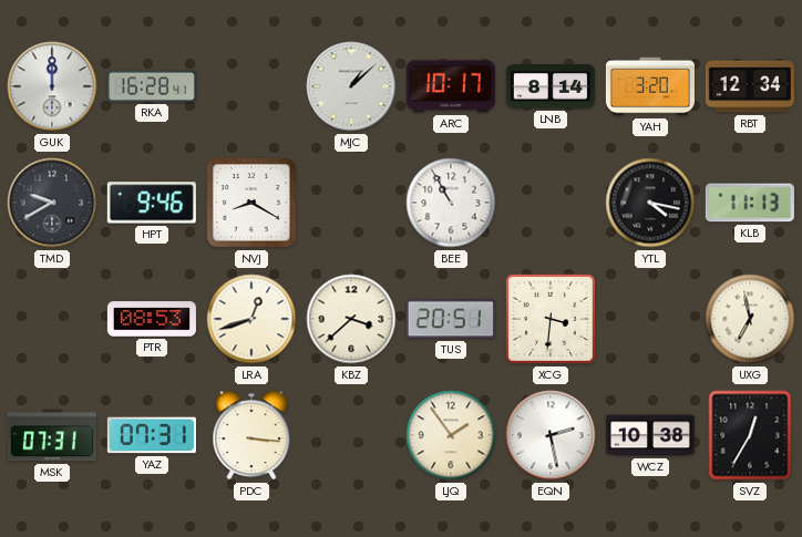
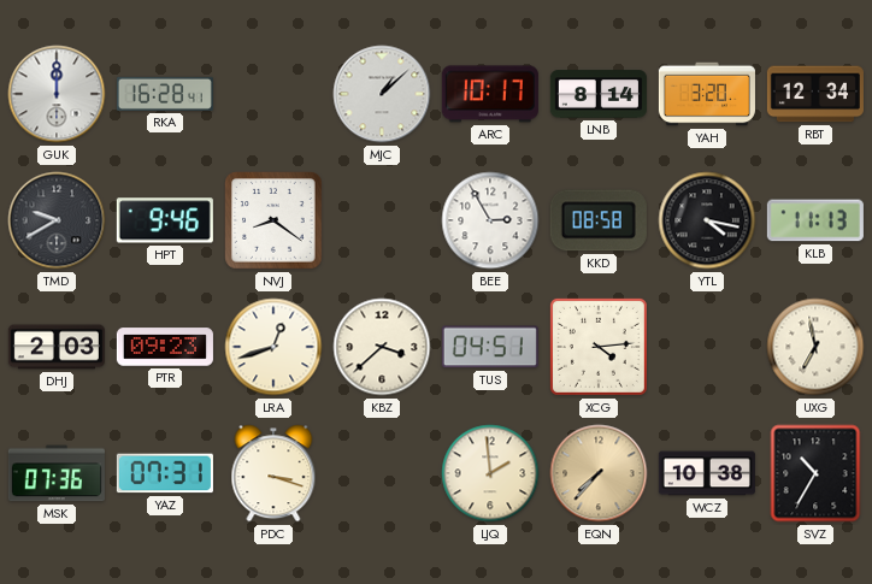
NVJ: 8:20 -> 8:21 (273, 220)
BEE: 10:55 -> 2:55 (490, 220)
KKD: none -> 08:58 (599, 220)
DHJ: none -> 2:03 (57, 347)
PTR: 08:53 -> 09:23 (165, 347)
TUS: 20:51 -> 04:51 (490, 347)
XCG: 3:31 -> 4:14 (599, 347)
MSK: 07:31 -> 07:36 (57, 473)
PDC: 3:16 -> 3:18 (273, 473)
LJQ: 1:54 -> 1:59 (490, 473)
EQN: 2:28 -> 7:37 (599, 473)
EQN dial: white -> champagne (599, 473)
SVZ: 12:35 -> 10:35 (815, 473)
